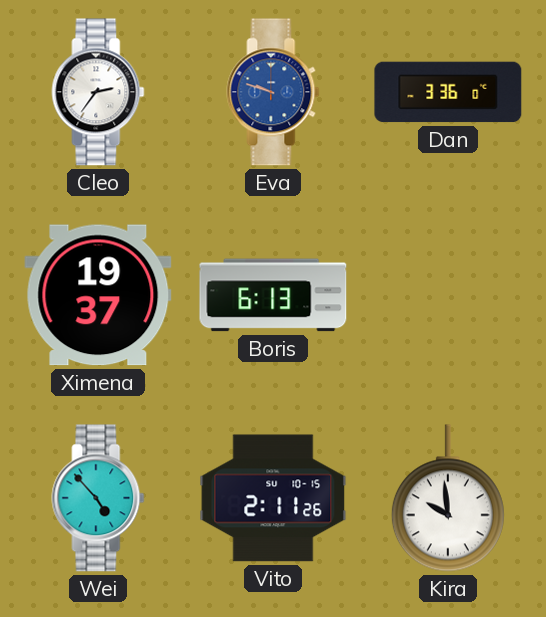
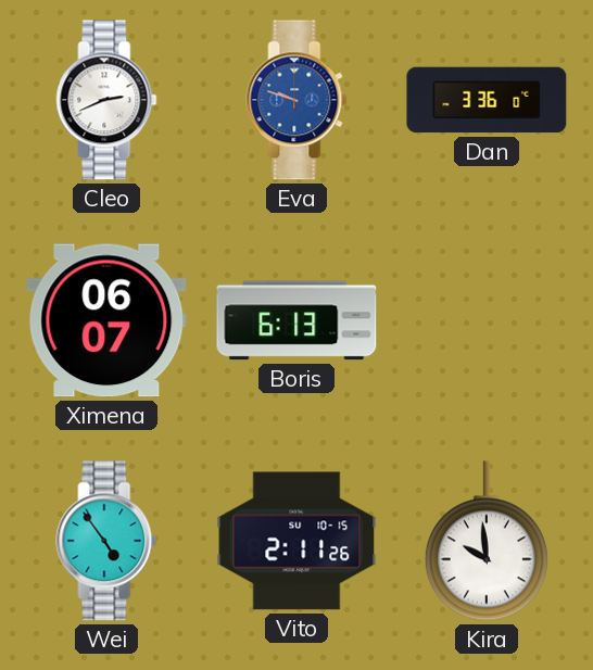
Cleo: 2:36 -> 2:41 (106, 100)
Ximena: 19:37 -> 06:07 (106, 320)
Wei: 4:53 -> 4:54 (106, 541)
